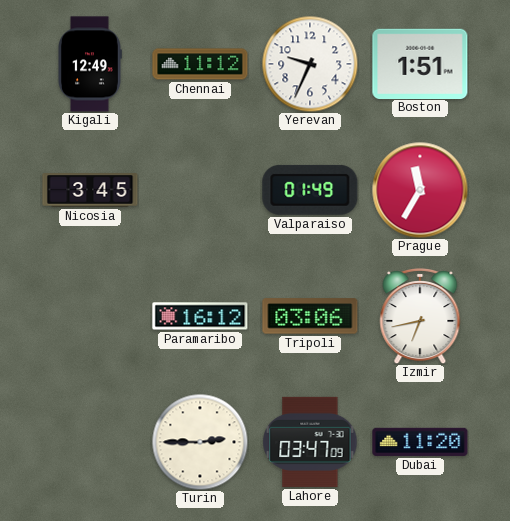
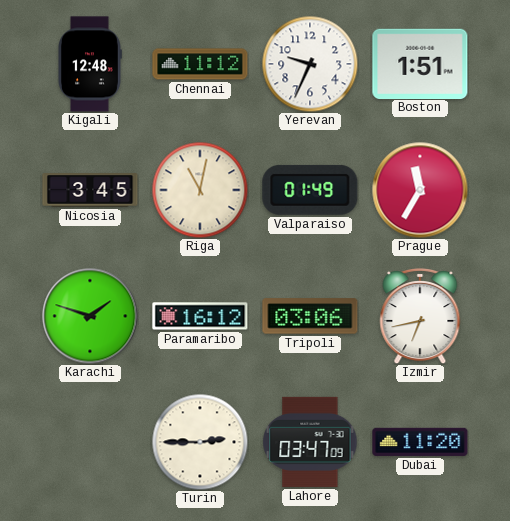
Kigali: 12:49 -> 12:48 (90, 64)
Riga: none -> 11:02 (200, 190)
Karachi: none -> 1:48 (90, 316)
